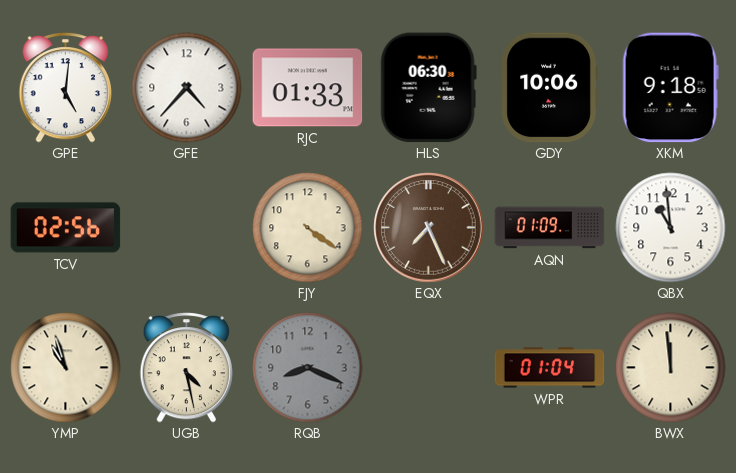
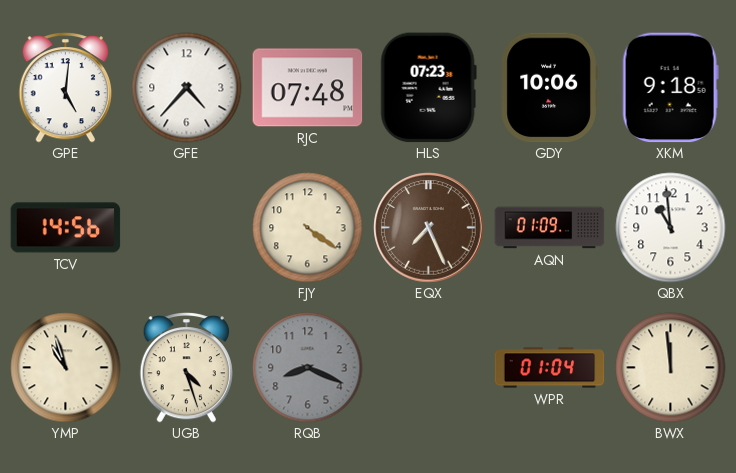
RJC: 01:33 -> 07:48 (308, 88)
HLS: 06:30 -> 07:23 (428, 88)
TCV: 02:56 -> 14:56 (66, 228)
UGB: 4:28 -> 4:27 (186, 368)
